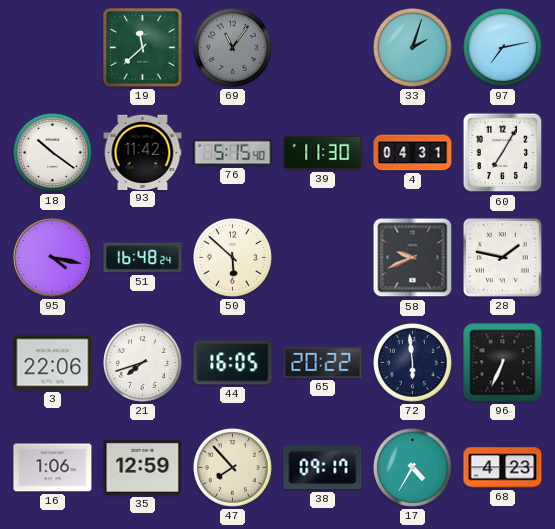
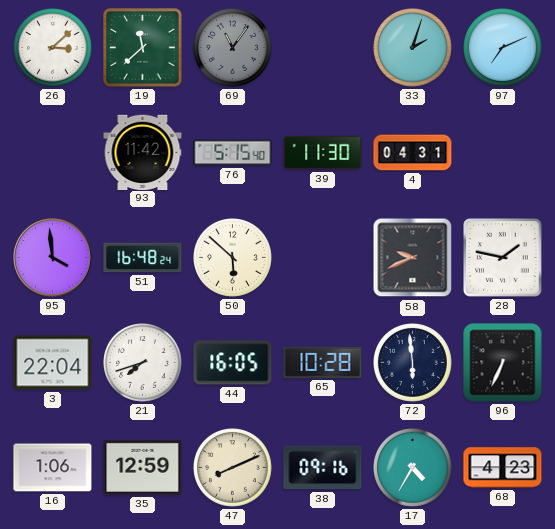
26: none -> 3:08 (53, 48)
97: 7:13 -> 7:11 (503, 48)
18: 10:21 -> none (53, 153)
60: 7:05 -> none (503, 153)
95: 4:17 -> 3:59 (53, 258)
3: 22:06 -> 22:04 (53, 363)
65: 20:22 -> 10:28 (323, 362)
47: 7:53 -> 8:11 (233, 468)
38: 09:17 -> 09:16 (323, 468)
